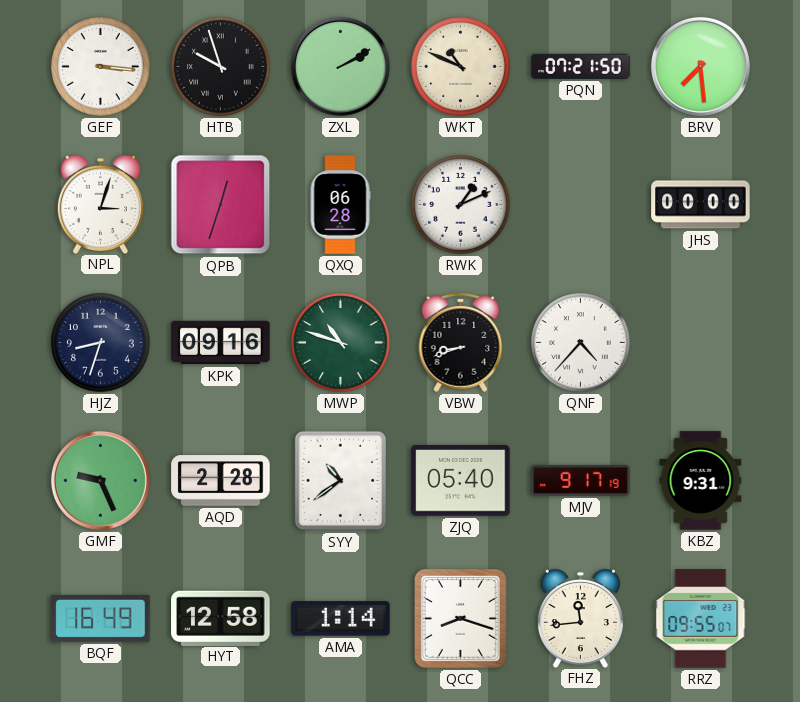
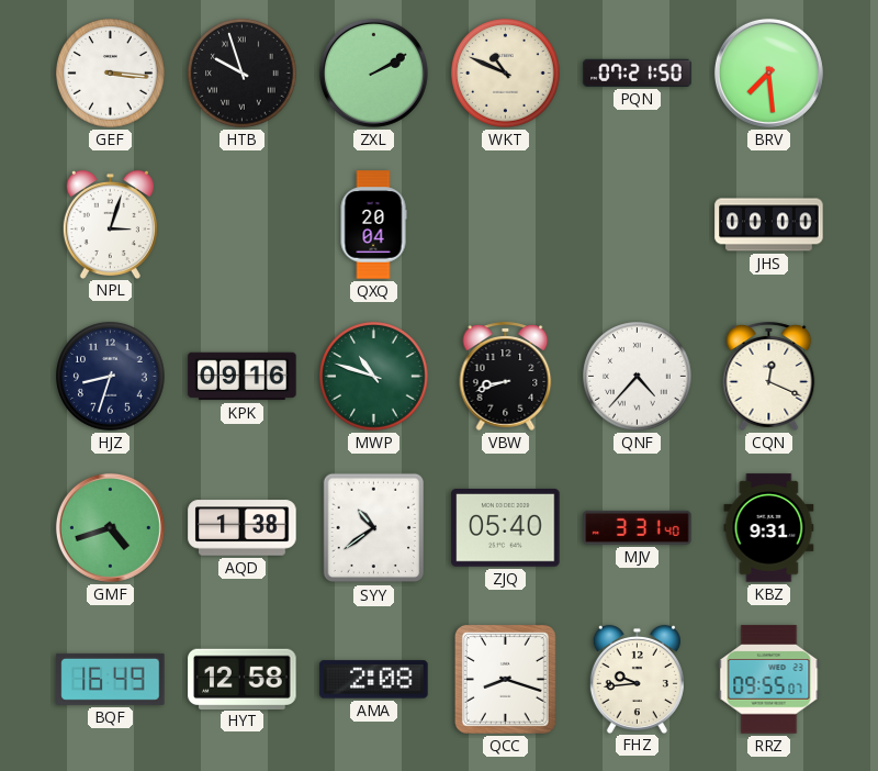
QPB: 12:33 -> none (221, 205)
QXQ: 06:28 -> 20:04 (373, 225)
RWK: 1:11 -> none (461, 205)
CQN: none -> 12:19 (769, 376)
GMF: 9:26 -> 4:42 (110, 527)
AQD: 2:28 -> 1:38 (243, 528)
MJV: 9:17 -> 3:31 (638, 527)
AMA: 1:14 -> 2:08 (374, 680)
FHZ: 11:44 -> 9:44 (637, 679)
